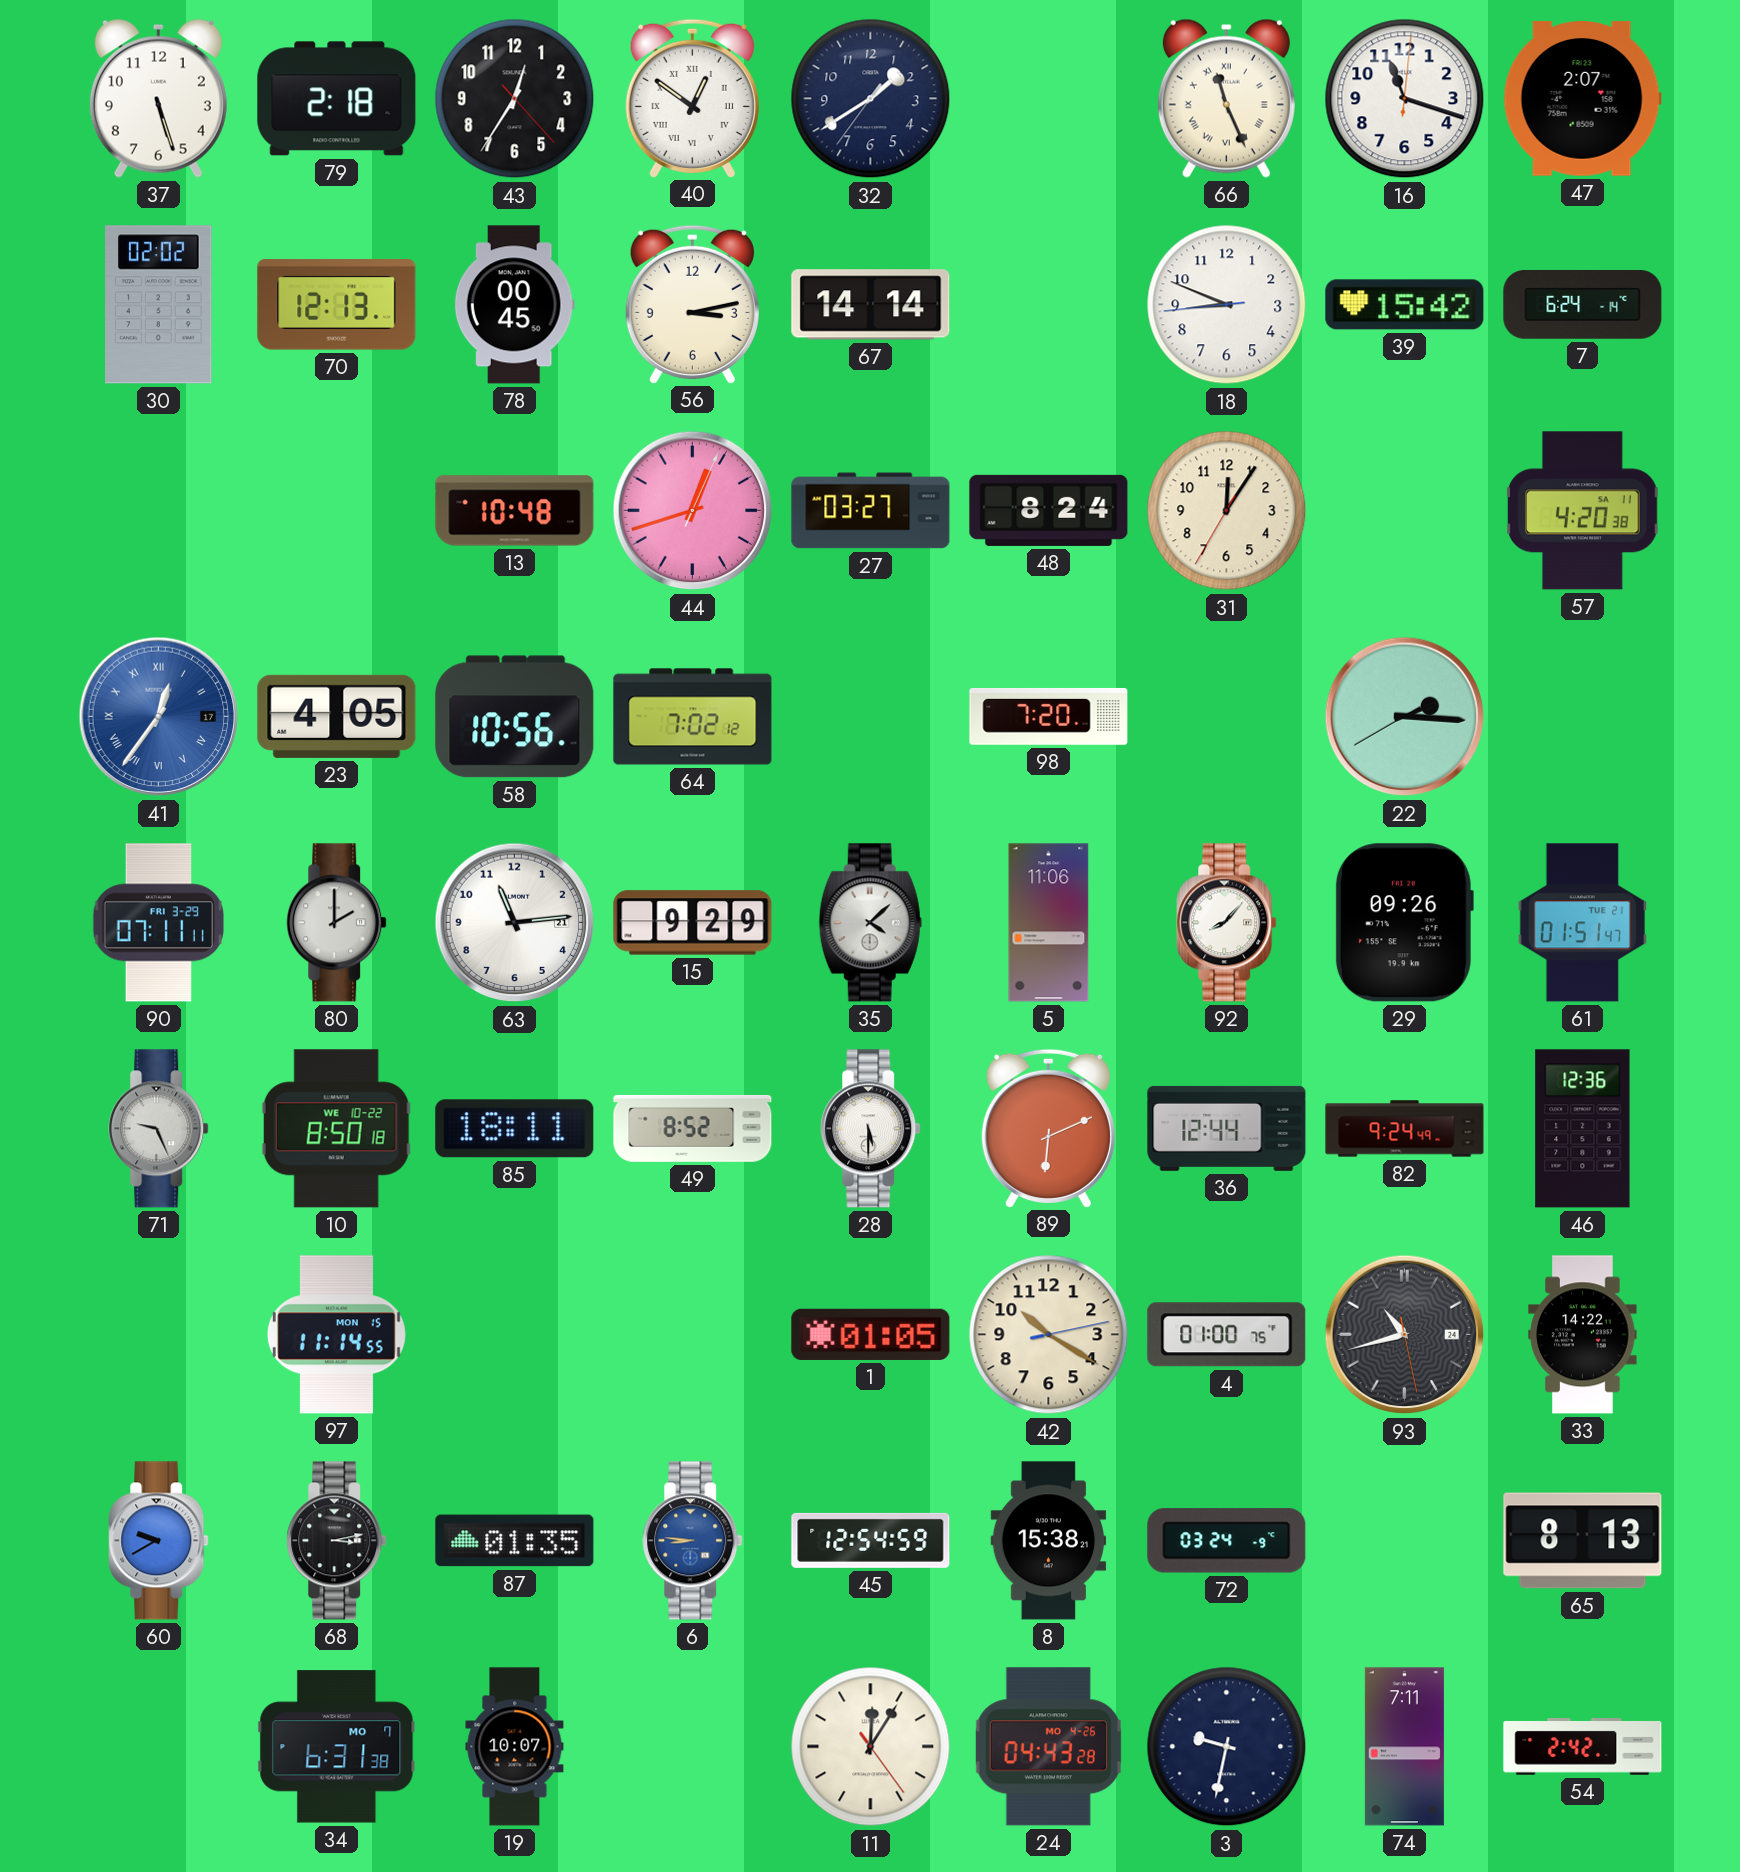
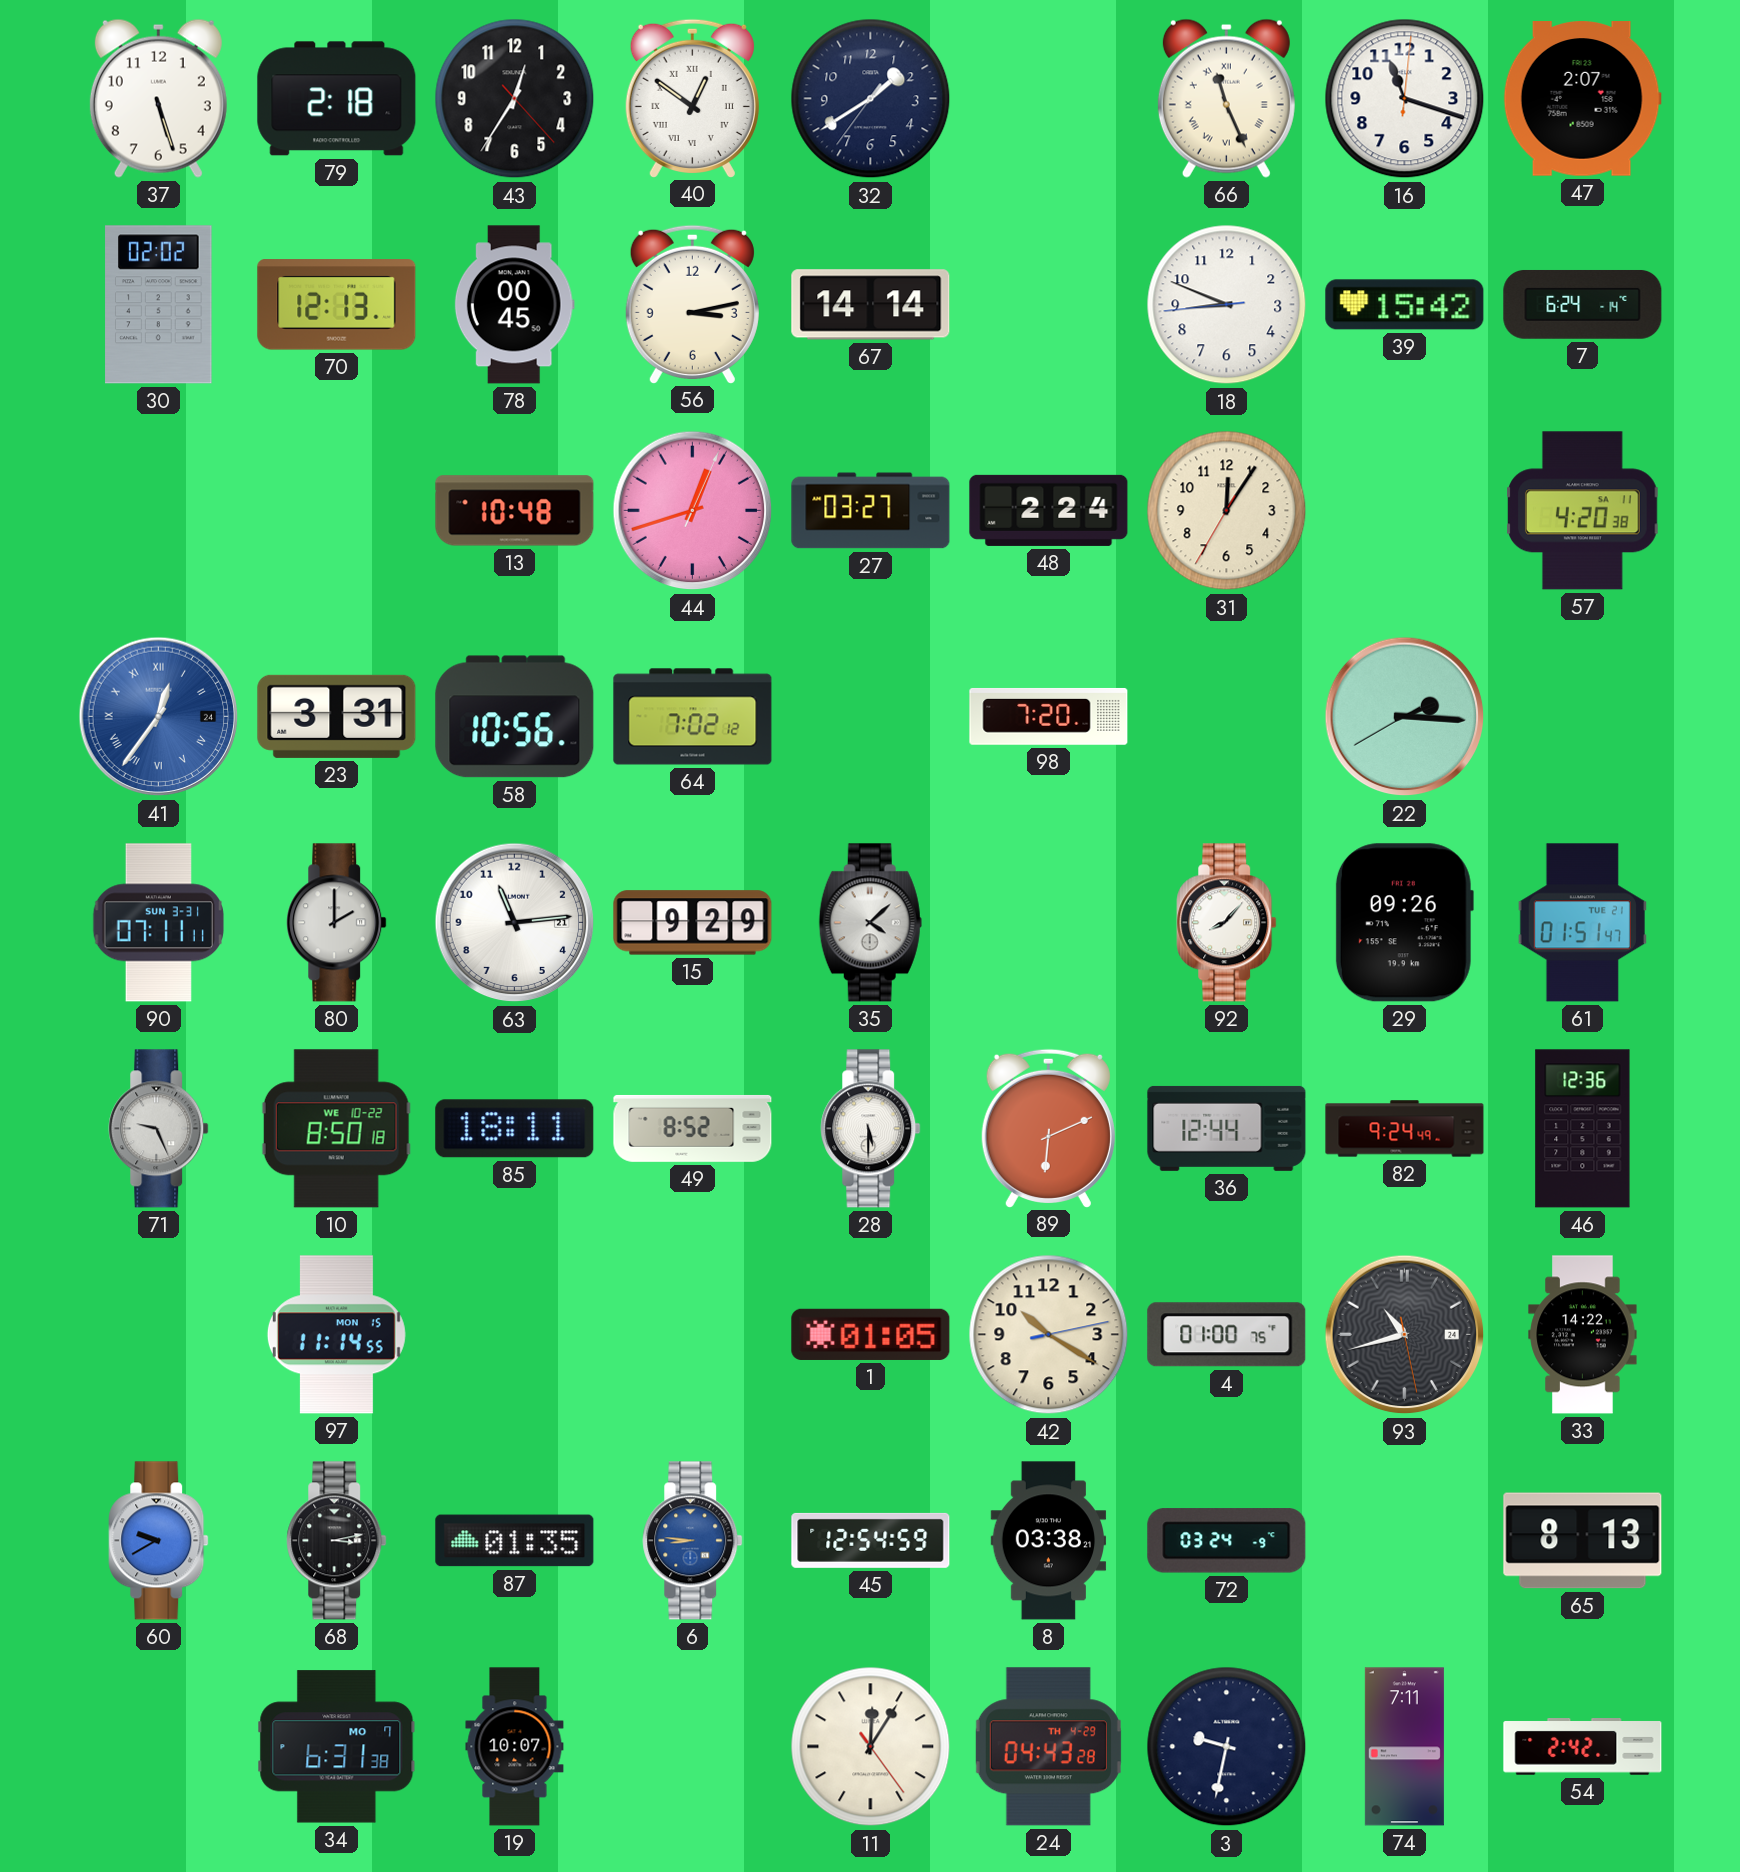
48: 8:24 -> 2:24 (1049, 510)
41 date: 17 -> 24 (159, 717)
23: 4:05 -> 3:31 (337, 716)
90 date: FRI 3-29 -> SUN 3-31 (158, 923)
5: 11:06 -> none (1049, 923)
8: 15:38 -> 03:38 (1049, 1541)
24 date: MO 4-26 -> TH 4-29 (1048, 1747)
